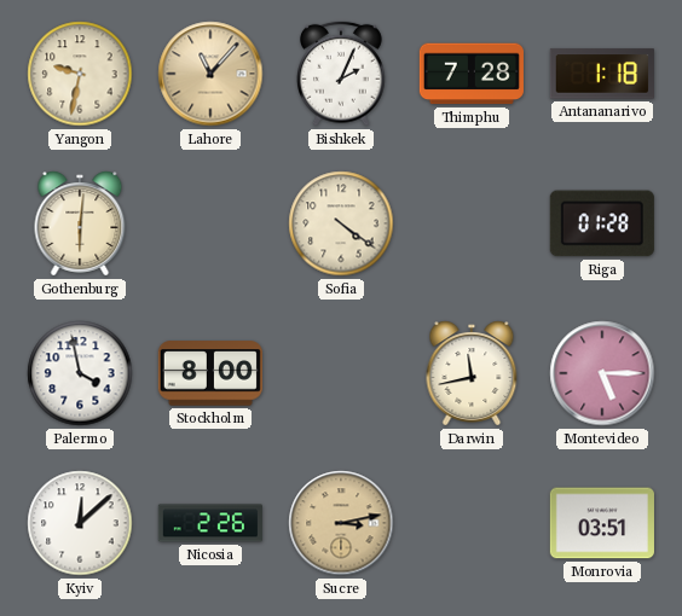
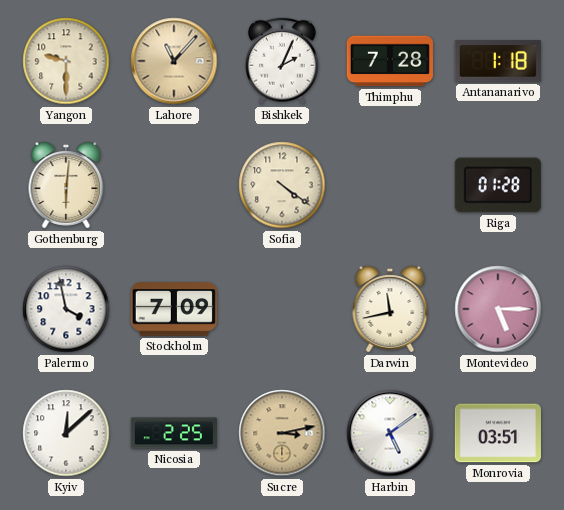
Yangon: 9:32 -> 9:30 (66, 61)
Stockholm: 8:00 -> 7:09 (174, 309)
Nicosia: 2:26 -> 2:25 (174, 433)
Harbin: none -> 5:09 (390, 433)
